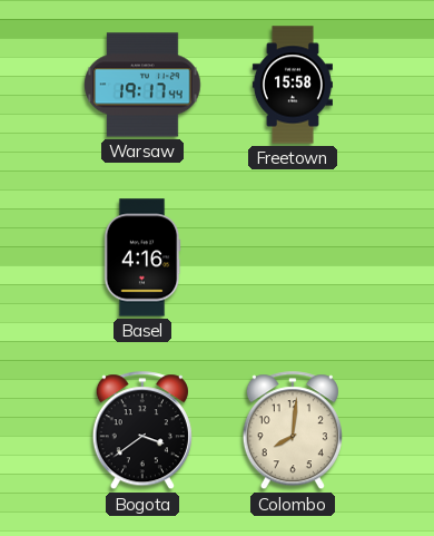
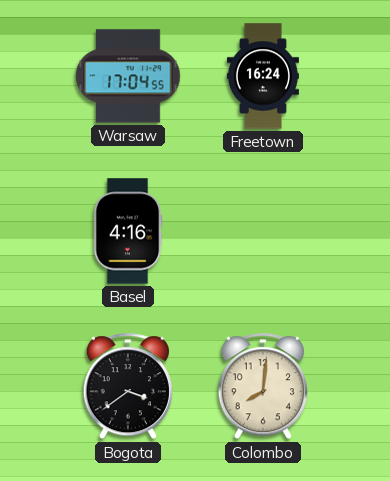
Warsaw: 19:17 -> 17:04 (128, 76)
Freetown: 15:58 -> 16:24 (263, 76)
